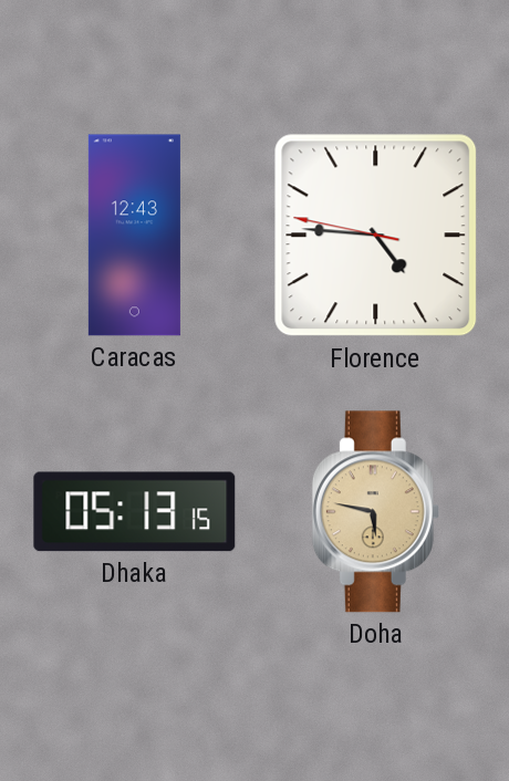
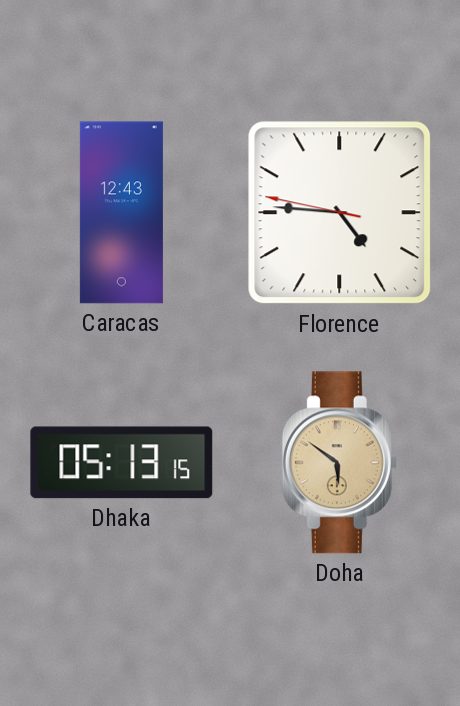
Doha: 5:47 -> 5:51 (339, 463)
